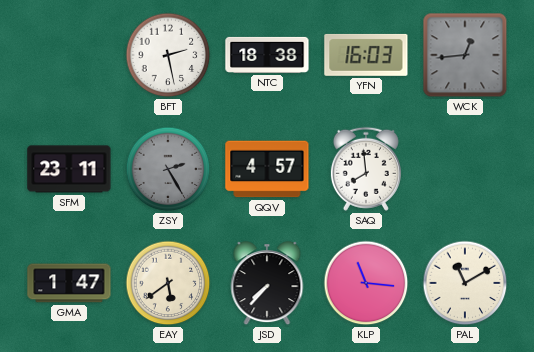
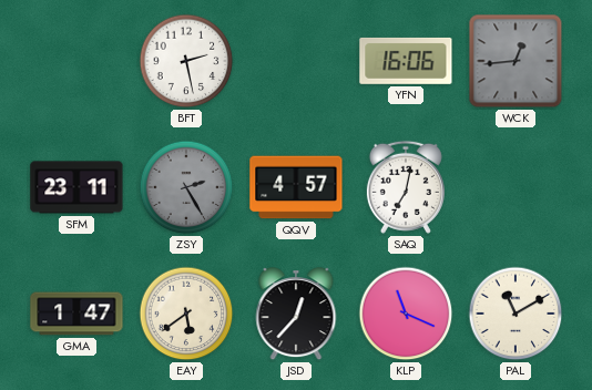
NTC: 18:38 -> none (267, 55)
YFN: 16:03 -> 16:06 (406, 61)
SAQ: 7:59 -> 7:02 (406, 187)
JSD: 7:37 -> 12:37 (296, 315)
KLP: 11:16 -> 11:19 (406, 314)
